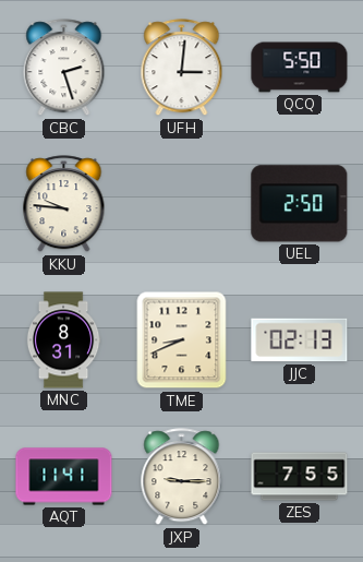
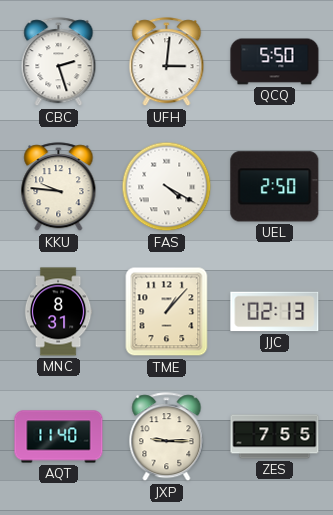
FAS: none -> 4:20 (167, 187)
TME: 8:41 -> 1:07 (167, 312)
AQT: 11:41 -> 11:40 (59, 437)
